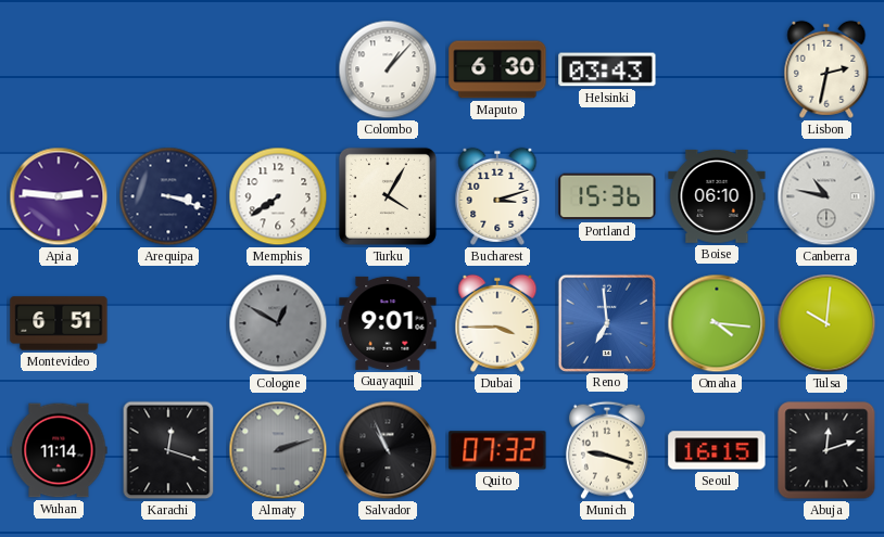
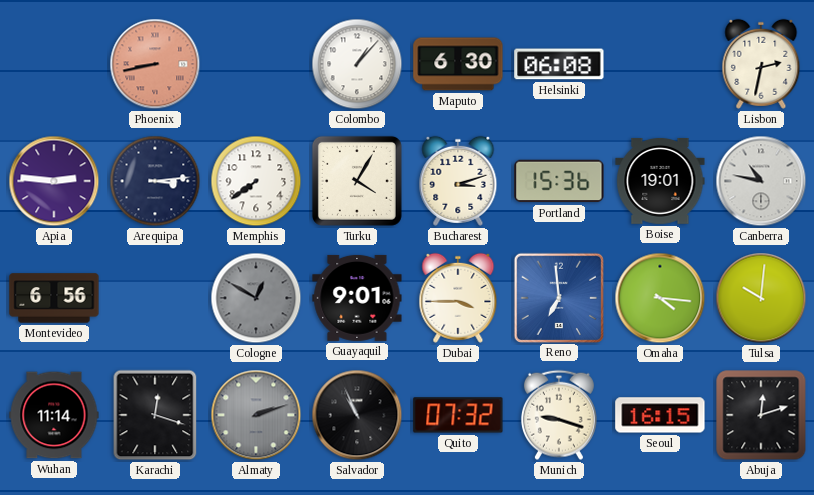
Phoenix: none -> 8:43 (155, 64)
Helsinki: 03:43 -> 06:08 (559, 64)
Arequipa: 3:18 -> 3:14 (155, 181)
Boise: 06:10 -> 19:01 (660, 181)
Montevideo: 6:51 -> 6:56 (54, 298)
